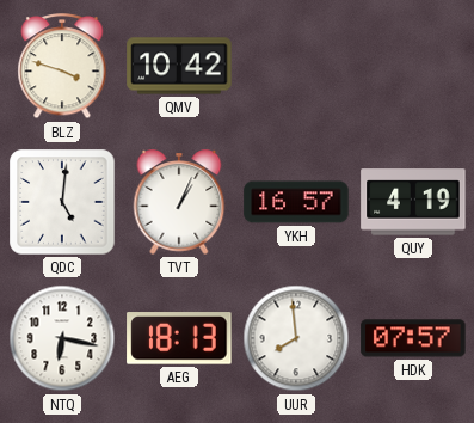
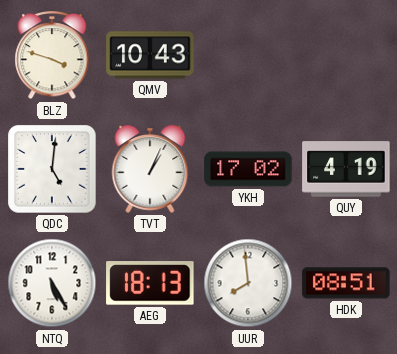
QMV: 10:42 -> 10:43 (150, 55)
YKH: 16:57 -> 17:02 (248, 169)
NTQ: 6:17 -> 5:25 (52, 283)
HDK: 07:57 -> 08:51 (346, 283)
